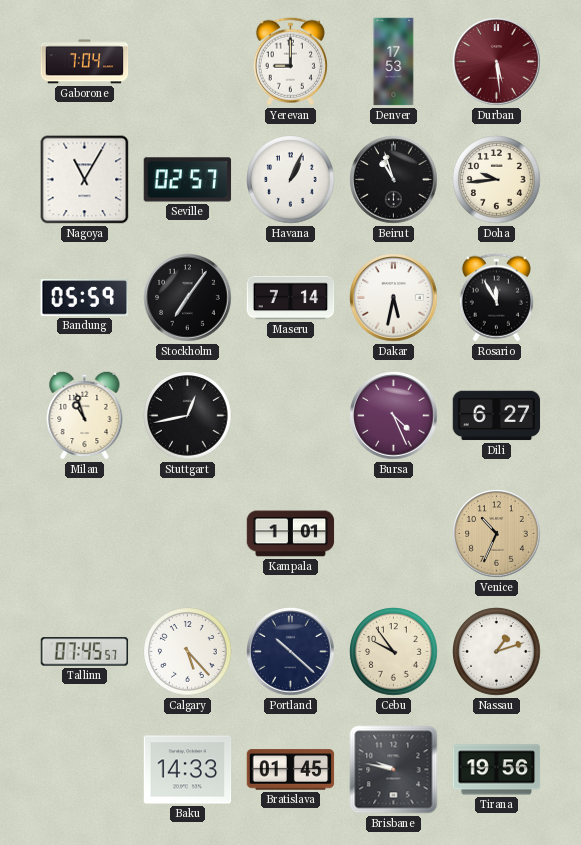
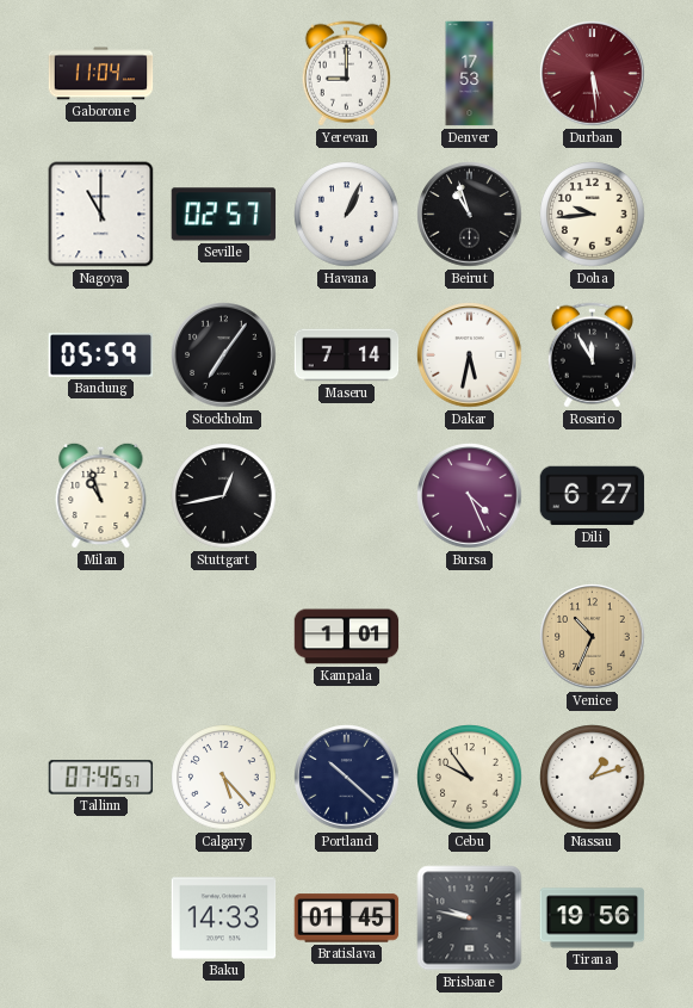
Gaborone: 7:04 -> 11:04 (101, 74)
Nagoya: 11:05 -> 11:00 (101, 215)
